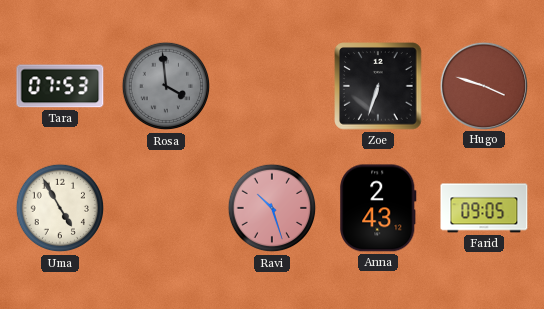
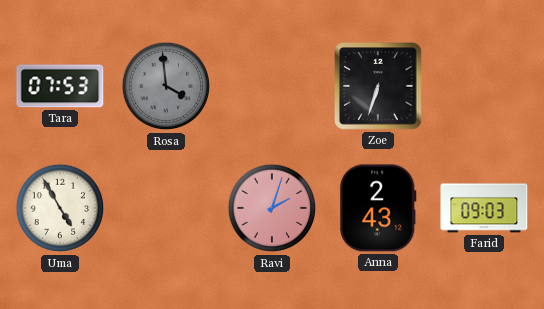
Hugo: 3:48 -> none (483, 85)
Ravi: 10:27 -> 2:03 (272, 208)
Farid: 09:05 -> 09:03 (484, 208)
